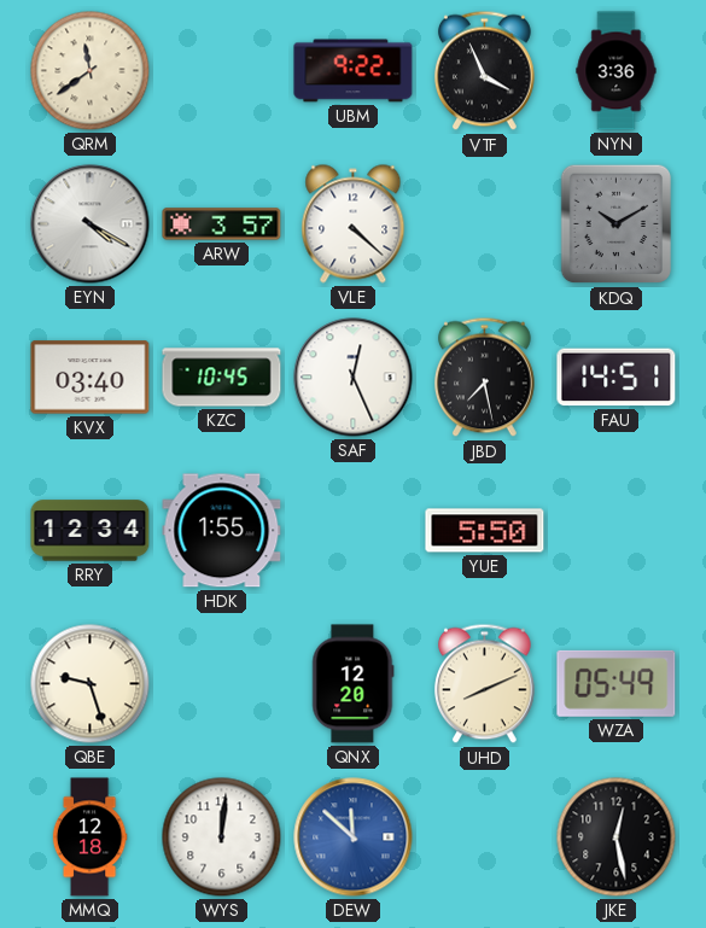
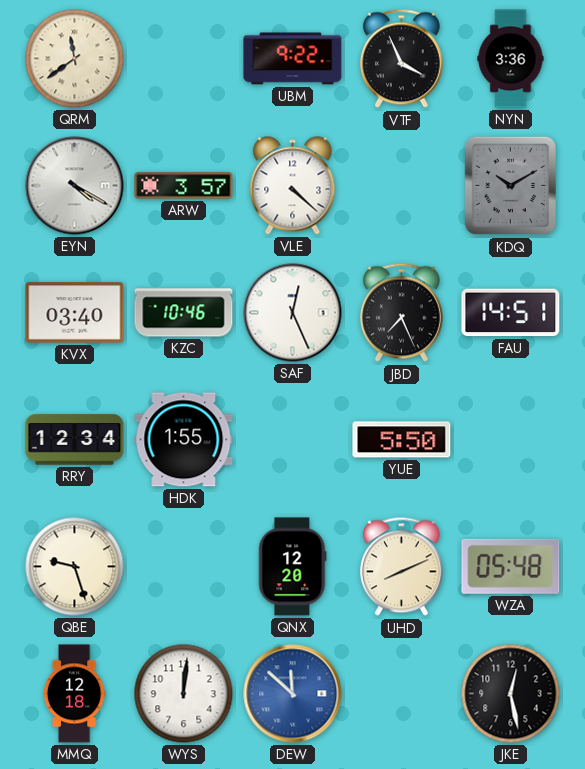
KZC: 10:45 -> 10:46 (184, 313)
JBD: 7:28 -> 7:26 (402, 313)
WZA: 05:49 -> 05:48 (511, 566)
